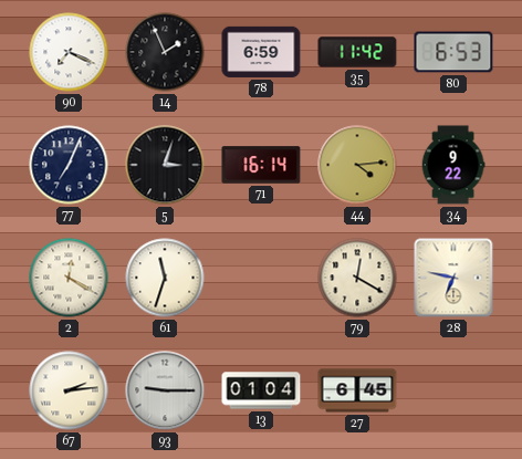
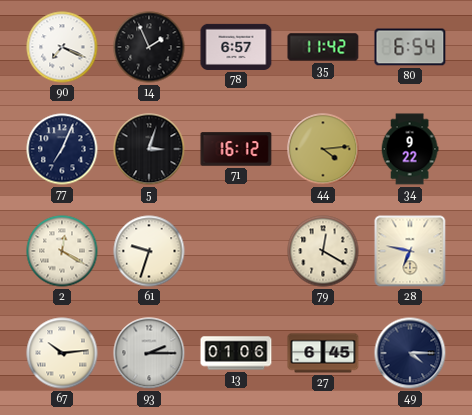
78: 6:59 -> 6:57 (236, 47)
80: 6:53 -> 6:54 (410, 47)
71: 16:14 -> 16:12 (236, 149)
61: 11:33 -> 9:33 (149, 251)
67: 2:14 -> 10:14 (62, 353)
93: 9:15 -> 2:15 (149, 353)
13: 01:04 -> 01:06 (236, 353)
49: none -> 4:15 (410, 353)
